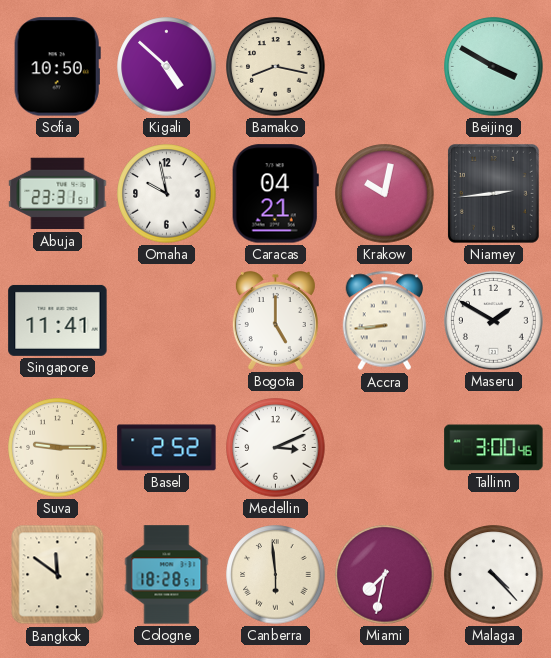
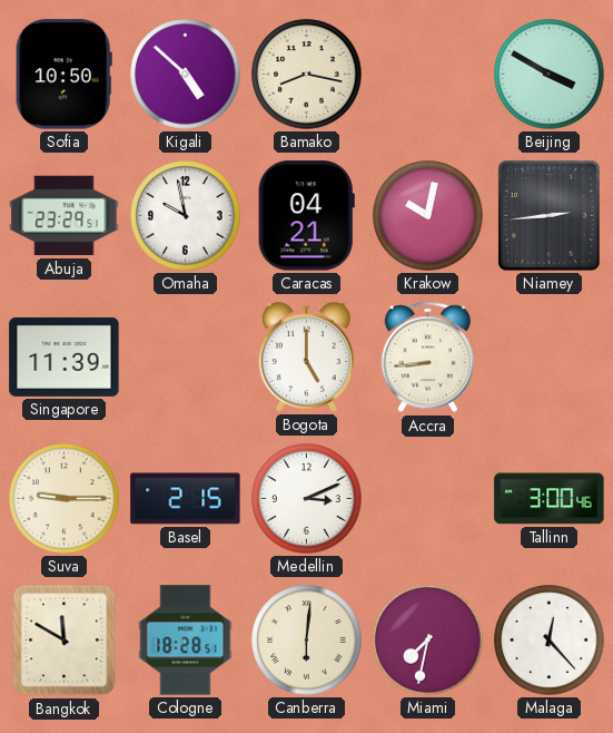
Abuja: 23:31 -> 23:29 (65, 216)
Singapore: 11:41 -> 11:39 (65, 356)
Maseru: 1:50 -> none (493, 320)
Basel: 2:52 -> 2:15 (186, 499)
Bangkok: 11:51 -> 11:50 (65, 641)
Canberra: 5:59 -> 6:01 (307, 641)
Malaga: 4:23 -> 12:23 (550, 641)
